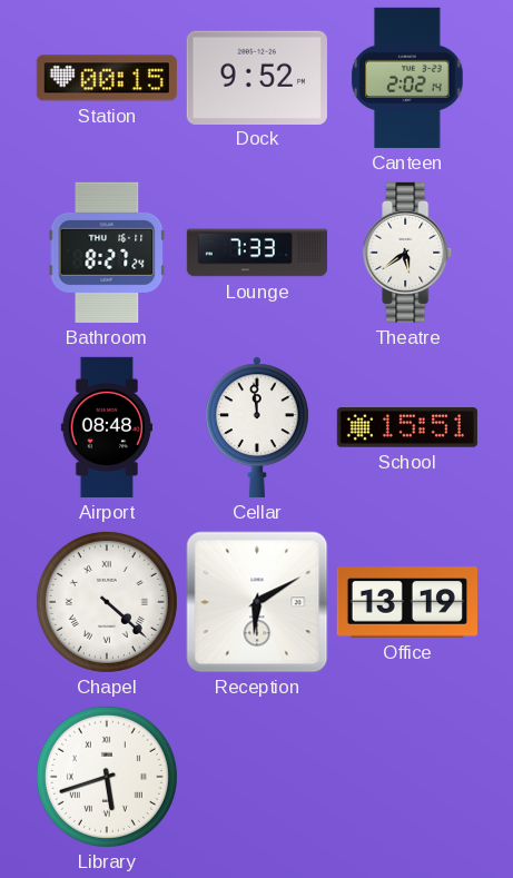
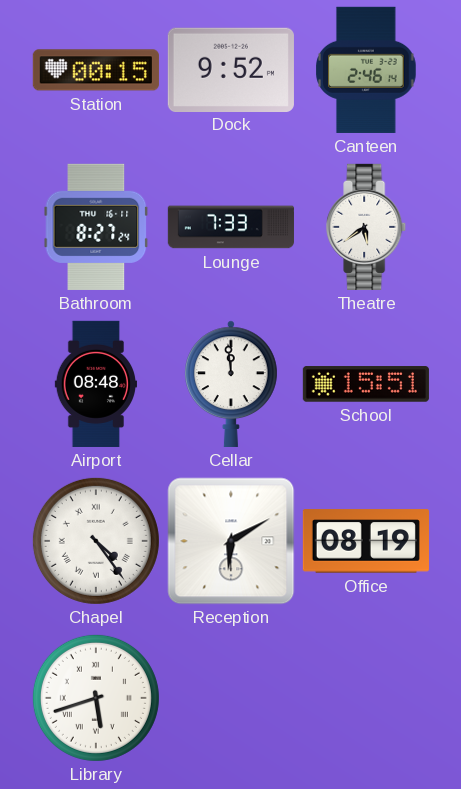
Canteen: 2:02 -> 2:46 (366, 70)
Chapel: 4:22 -> 4:24 (96, 541)
Office: 13:19 -> 08:19 (366, 541)
